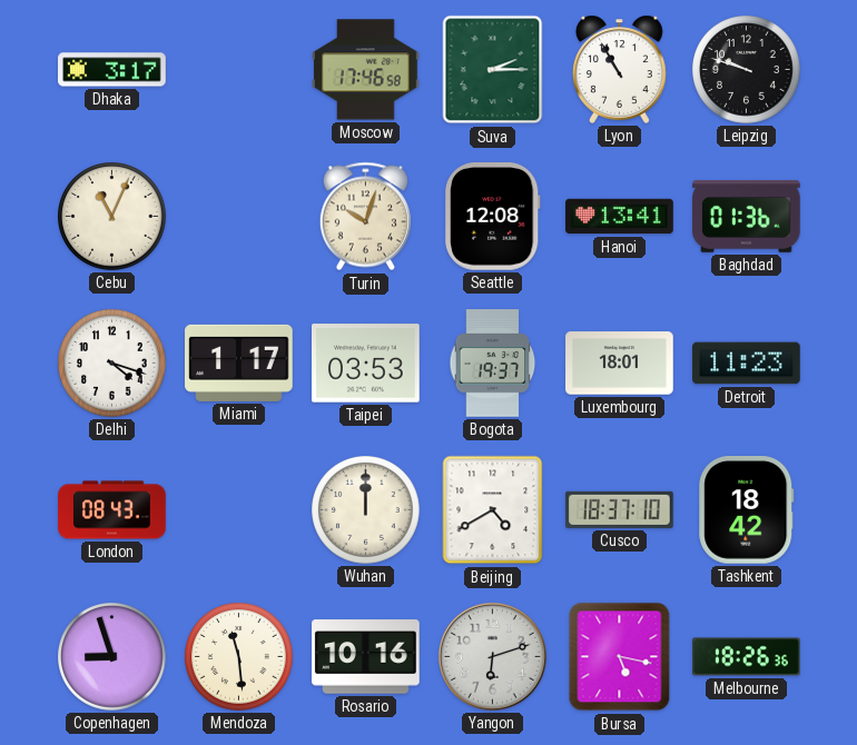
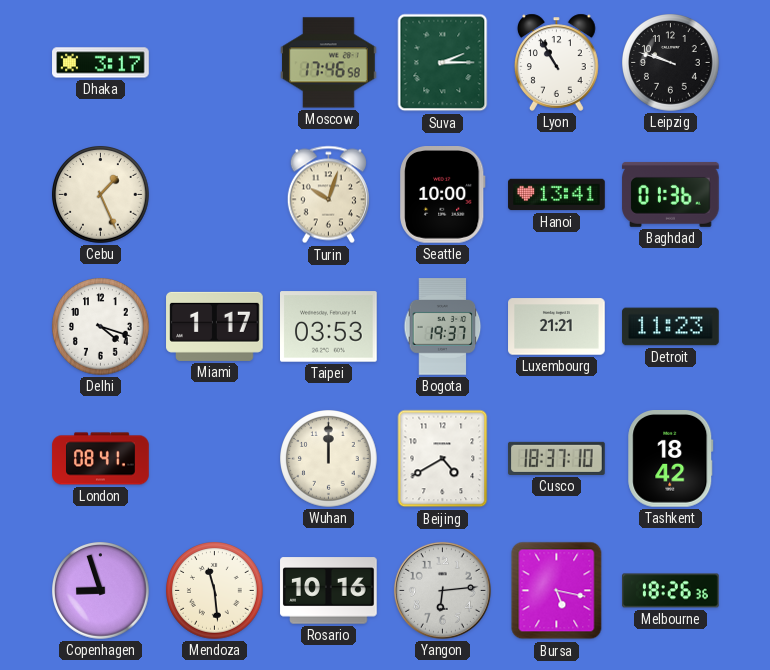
Cebu: 11:04 -> 1:26 (101, 195)
Seattle: 12:08 -> 10:00 (443, 195)
Luxembourg: 18:01 -> 21:21 (557, 327)
London: 08:43 -> 08:41 (101, 459)
Yangon: 6:12 -> 6:14 (442, 590)
